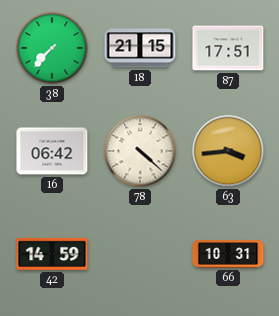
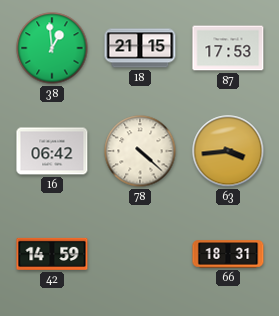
38: 7:37 -> 12:59 (52, 48)
87: 17:51 -> 17:53 (228, 48)
66: 10:31 -> 18:31 (228, 254)
